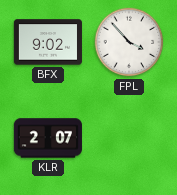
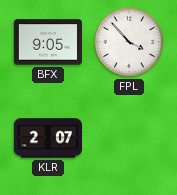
BFX: 9:02 -> 9:05 (48, 42)
